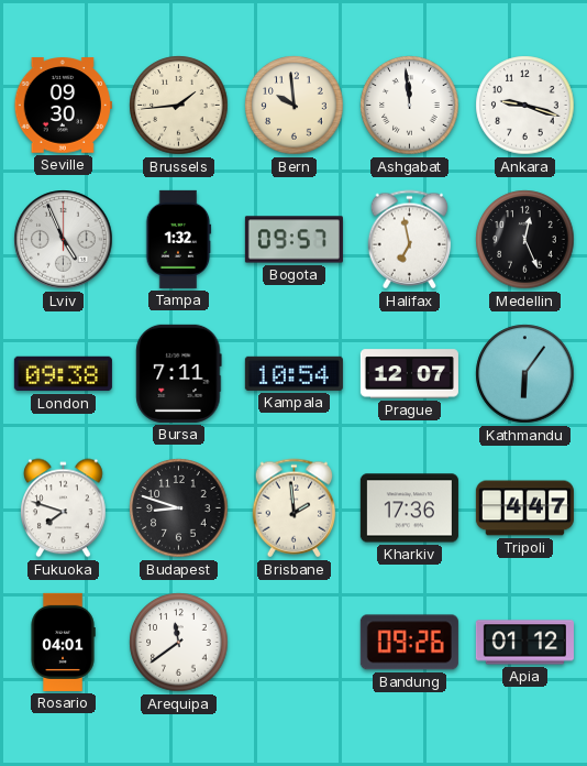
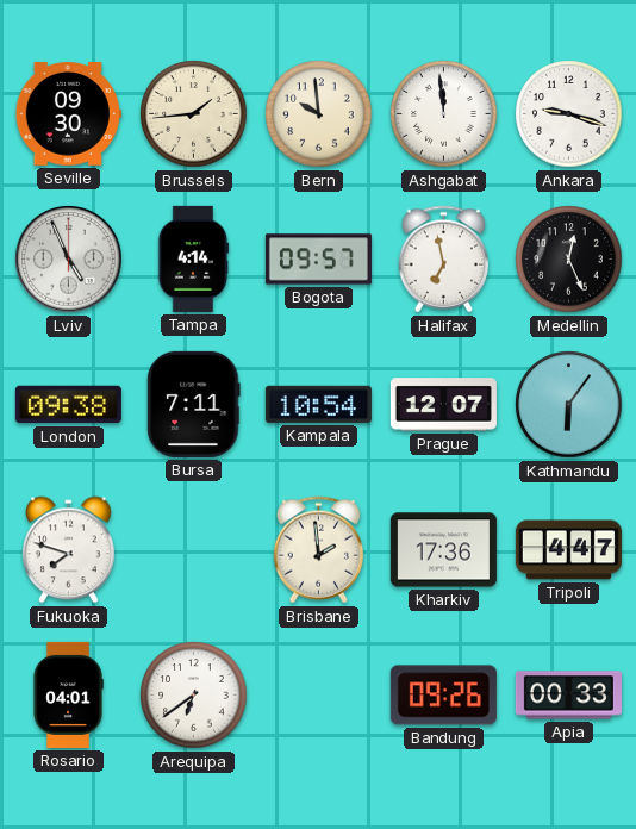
Tampa: 1:32 -> 4:14 (193, 258)
Budapest: 8:48 -> none (179, 508)
Arequipa: 11:39 -> 6:39 (194, 696)
Apia: 01:12 -> 00:33 (568, 696)
